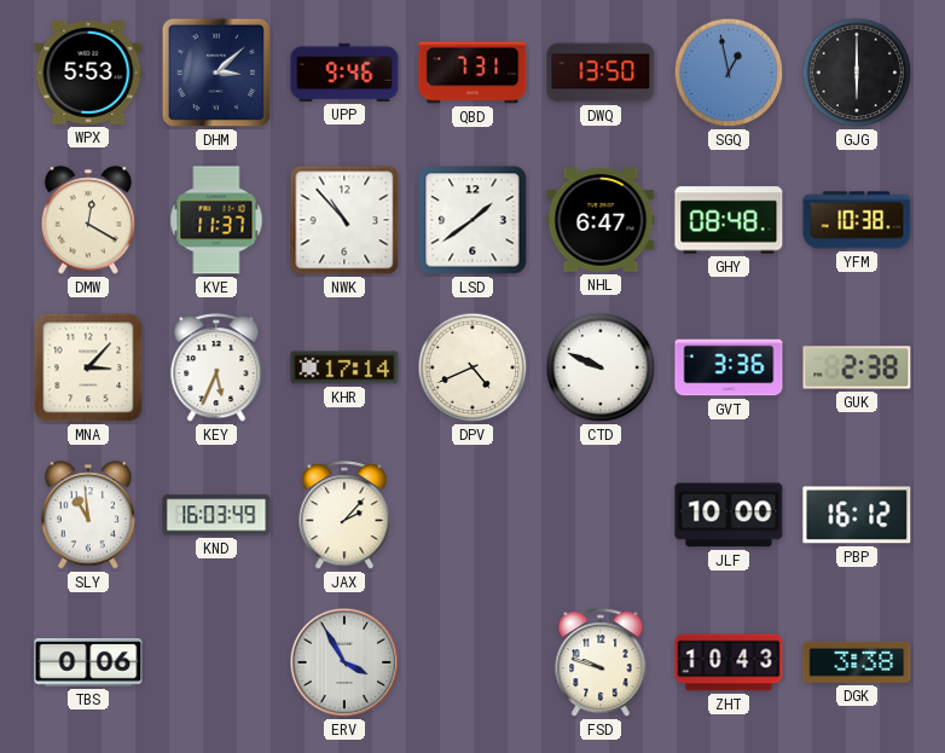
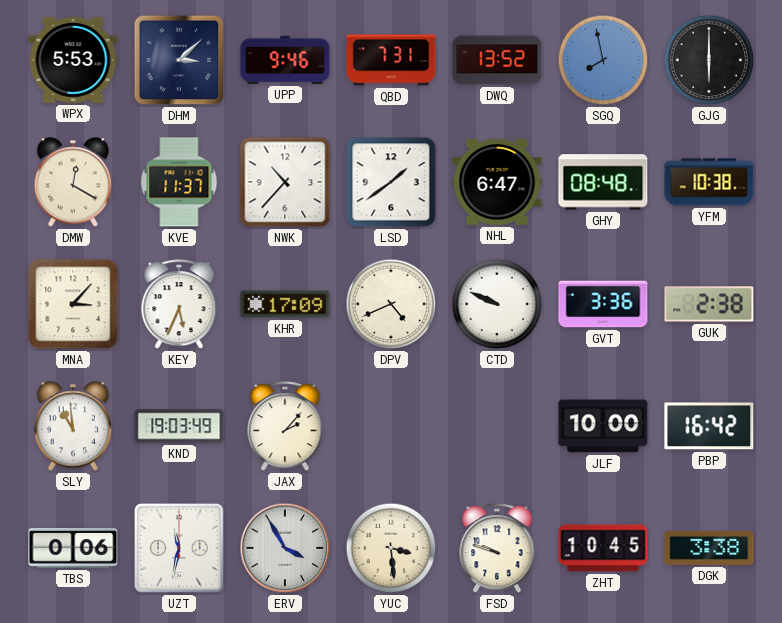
DWQ: 13:50 -> 13:52 (497, 60)
SGQ: 12:58 -> 7:58 (603, 60)
NWK: 10:53 -> 10:37 (285, 182)
KHR: 17:14 -> 17:09 (285, 304)
KND: 16:03 -> 19:03 (179, 426)
PBP: 16:12 -> 16:42 (709, 426)
UZT: none -> 11:32 (179, 548)
YUC: none -> 3:29 (391, 548)
ZHT: 10:43 -> 10:45 (603, 548)
